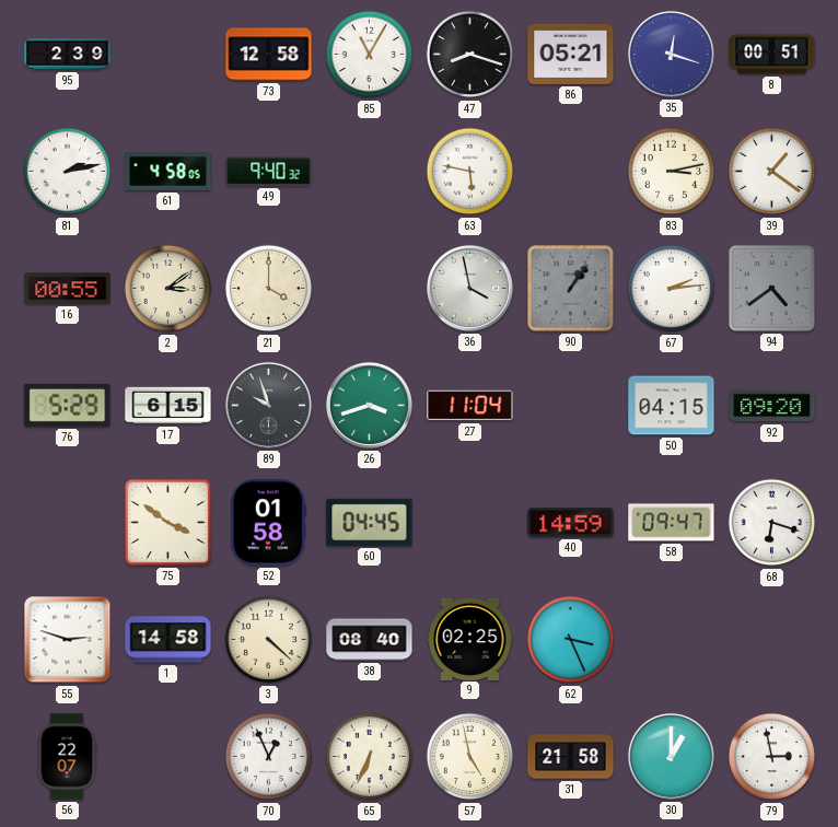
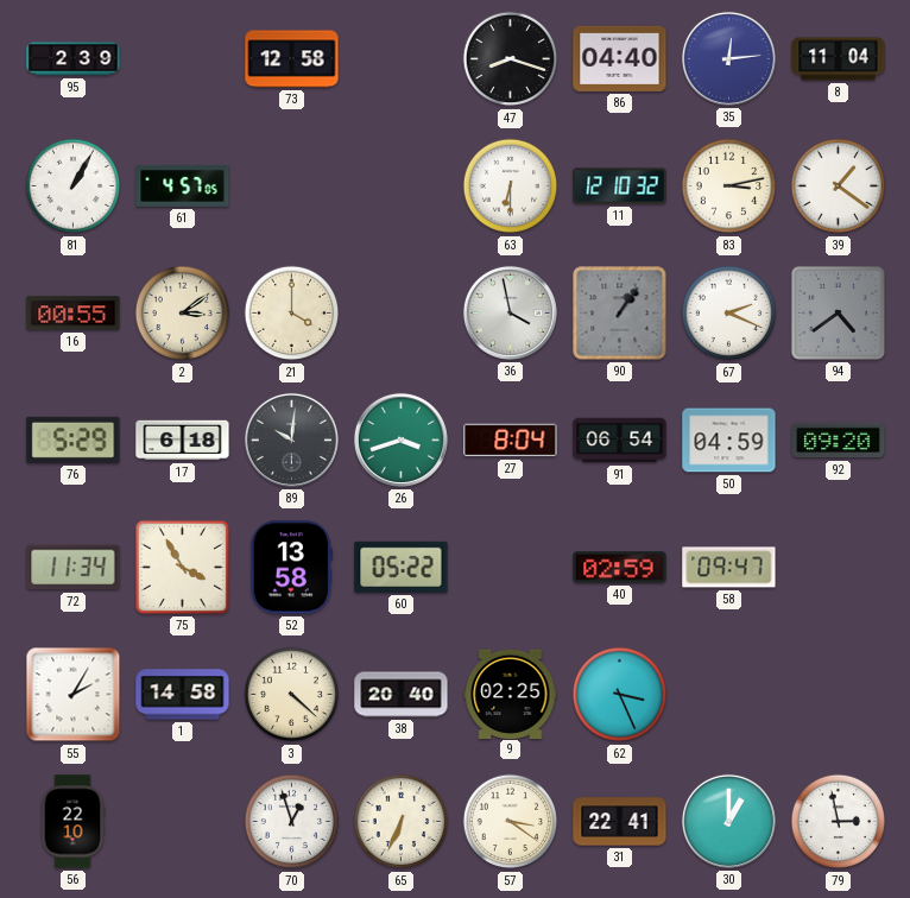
85: 11:05 -> none (370, 55)
86: 05:21 -> 04:40 (620, 58)
35: 12:18 -> 12:14 (728, 58)
8: 00:51 -> 11:04 (839, 59)
81: 2:13 -> 1:05 (74, 186)
61: 4:58 -> 4:57 (183, 185)
49: 9:40 -> none (269, 172)
63: 5:47 -> 6:30 (511, 186)
11: none -> 12:10 (620, 186)
67: 2:14 -> 2:19 (729, 314)
17: 6:15 -> 6:18 (183, 441)
89: 9:57 -> 10:01 (291, 439)
27: 11:04 -> 8:04 (511, 441)
91: none -> 06:54 (620, 441)
50: 04:15 -> 04:59 (729, 441)
72: none -> 11:34 (74, 568)
75: 3:51 -> 3:55 (182, 567)
52: 01:58 -> 13:58 (291, 568)
60: 04:45 -> 05:22 (402, 567)
40: 14:59 -> 02:59 (620, 568)
68: 6:18 -> none (772, 523)
55: 2:48 -> 2:05 (74, 695)
38: 08:40 -> 20:40 (402, 695)
56: 22:07 -> 22:10 (72, 822)
70: 12:56 -> 12:57 (292, 822)
57: 4:58 -> 3:21 (511, 822)
31: 21:58 -> 22:41 (620, 822)
